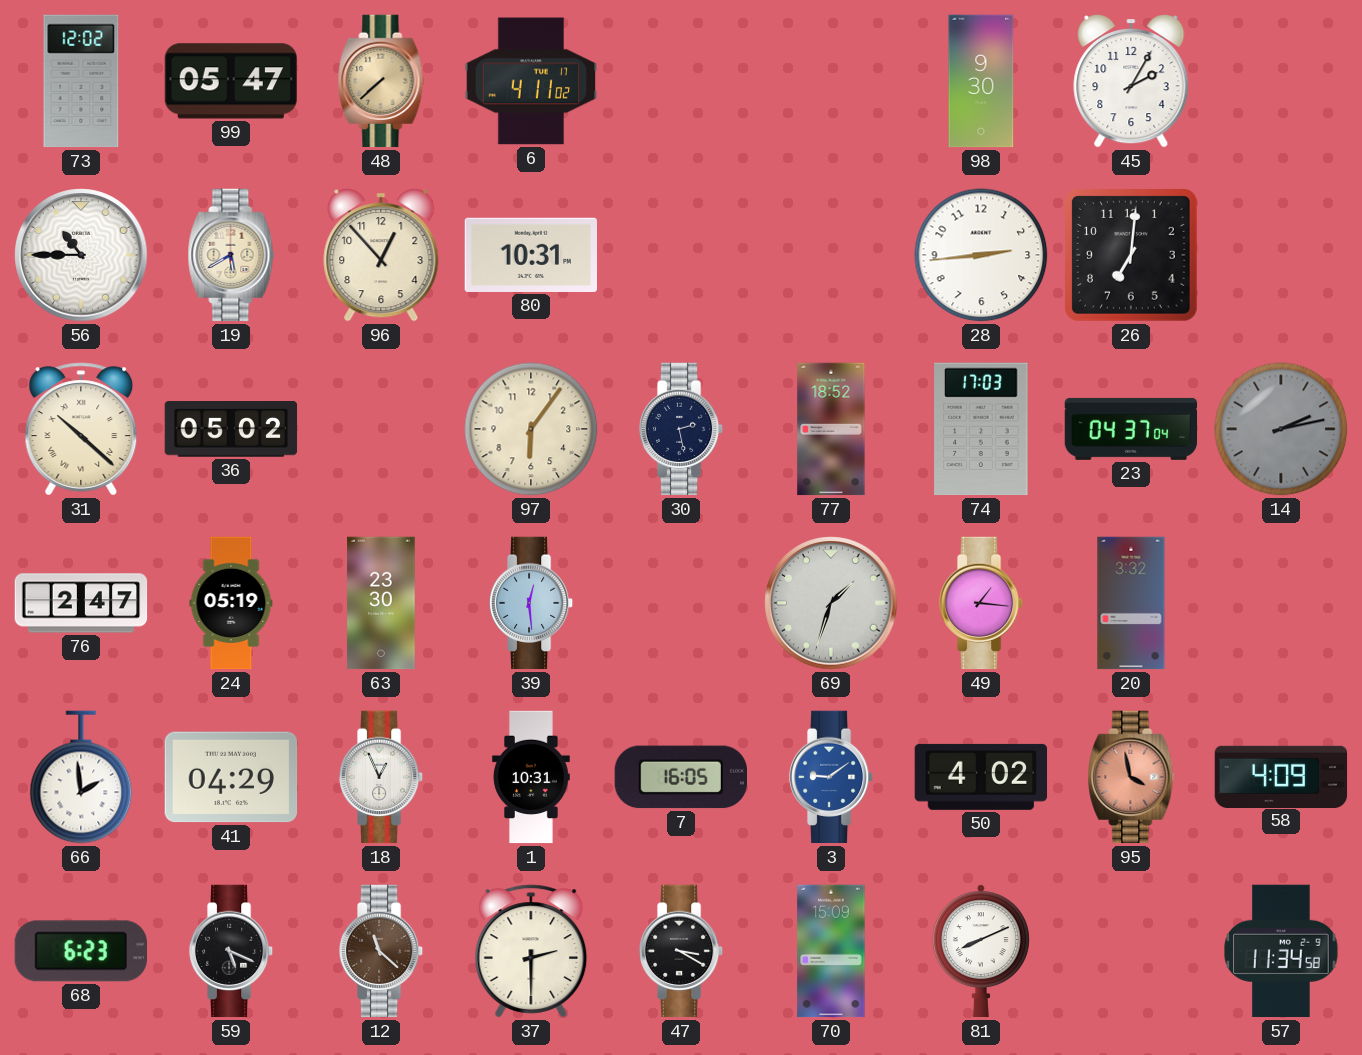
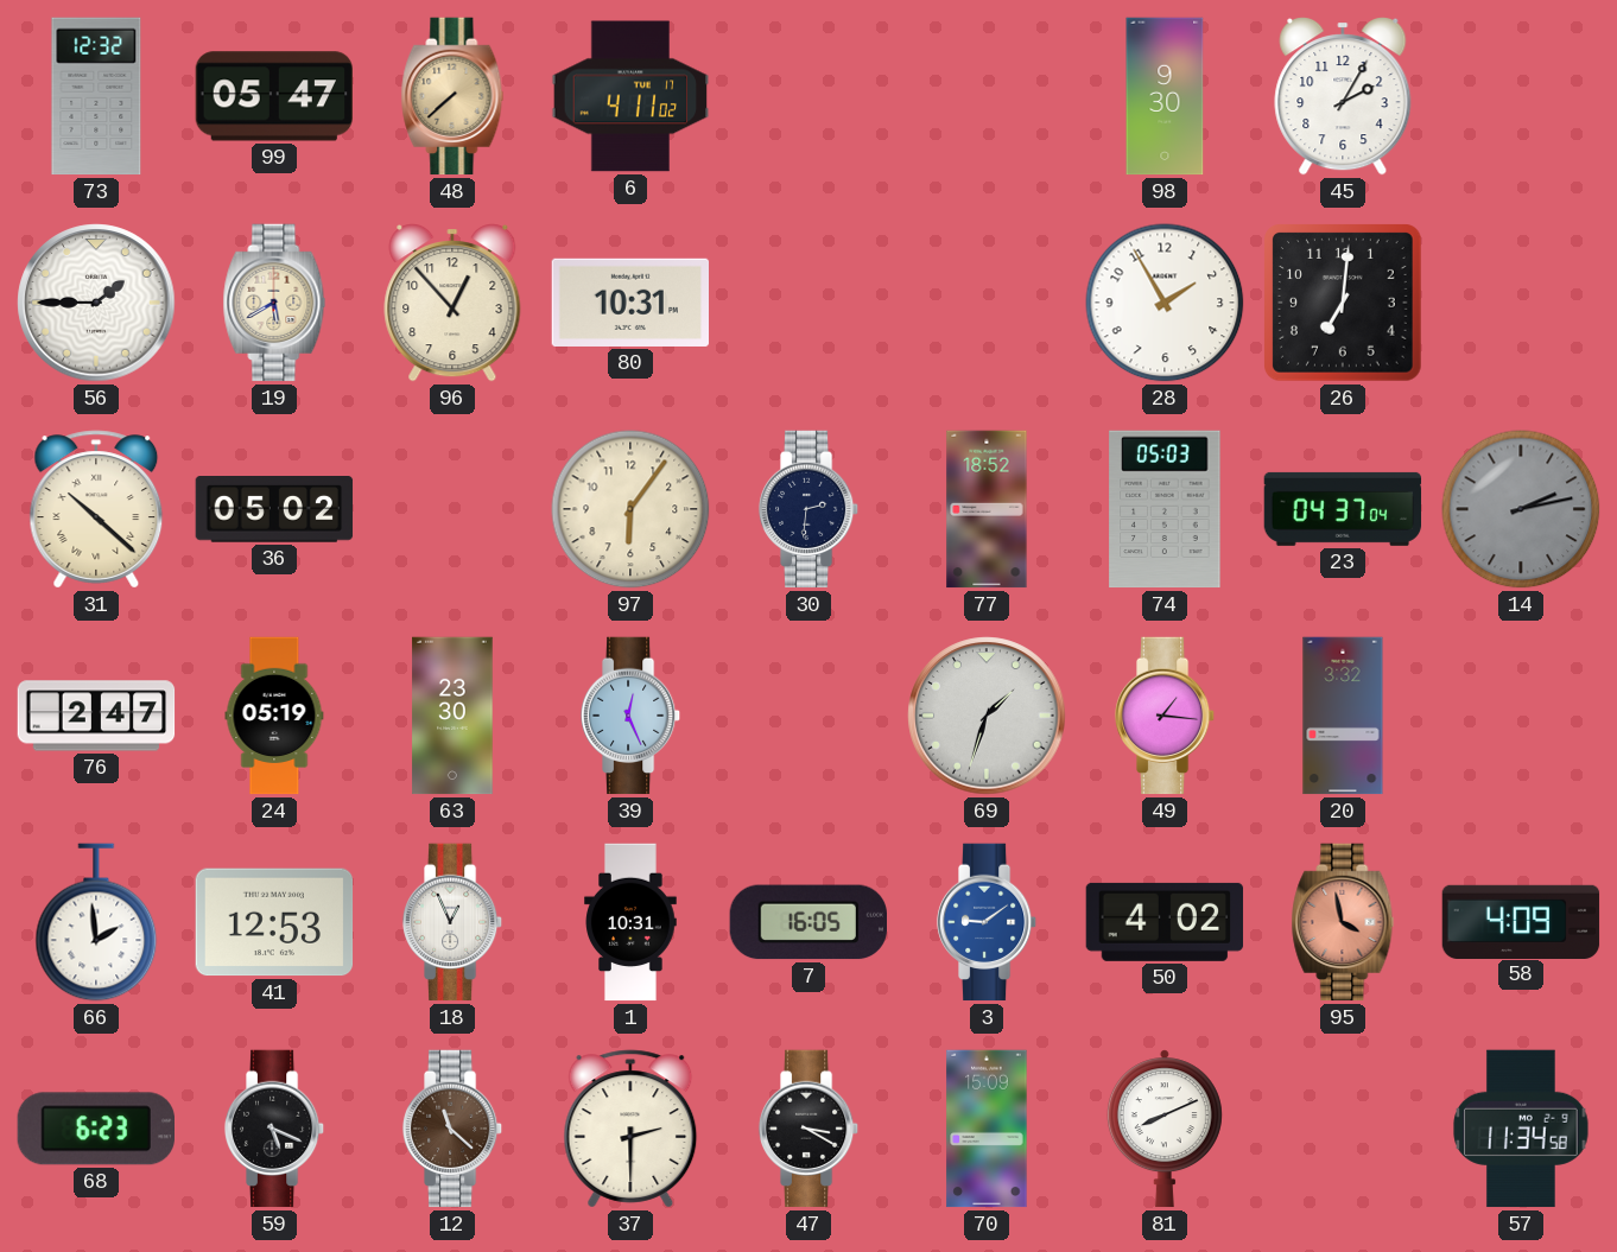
73: 12:02 -> 12:32 (96, 96)
56: 10:45 -> 1:45 (96, 303)
28: 2:44 -> 1:55 (1165, 303)
30: 2:28 -> 2:31 (808, 509)
74: 17:03 -> 05:03 (1165, 509)
39: 12:29 -> 12:26 (630, 716)
41: 04:29 -> 12:53 (274, 922)
